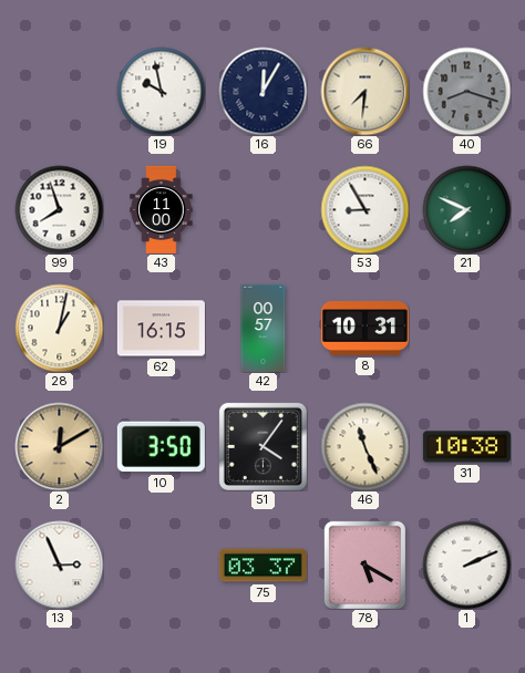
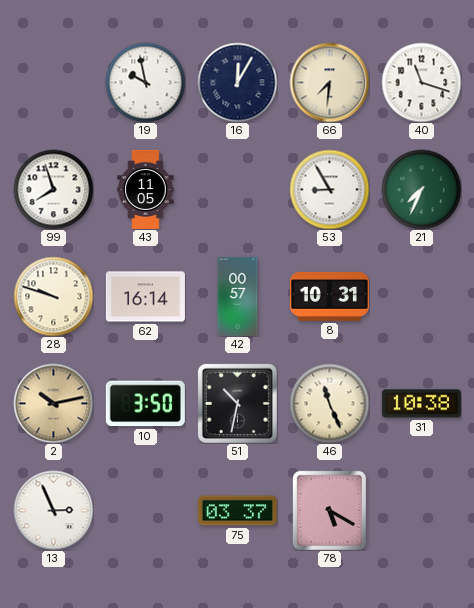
40: 8:18 -> 11:18 (421, 82)
40 dial: grey -> white (421, 82)
43: 11:00 -> 11:05 (146, 189)
21: 7:49 -> 7:34 (421, 189)
28: 1:02 -> 9:48 (53, 296)
62: 16:15 -> 16:14 (145, 297)
2: 12:10 -> 10:13 (53, 403)
51: 4:06 -> 10:32 (237, 403)
1: 2:11 -> none (466, 565)
